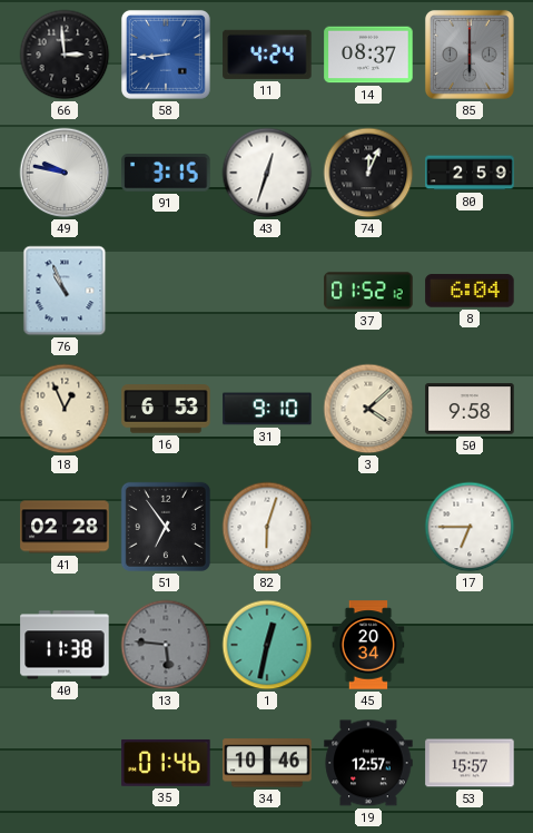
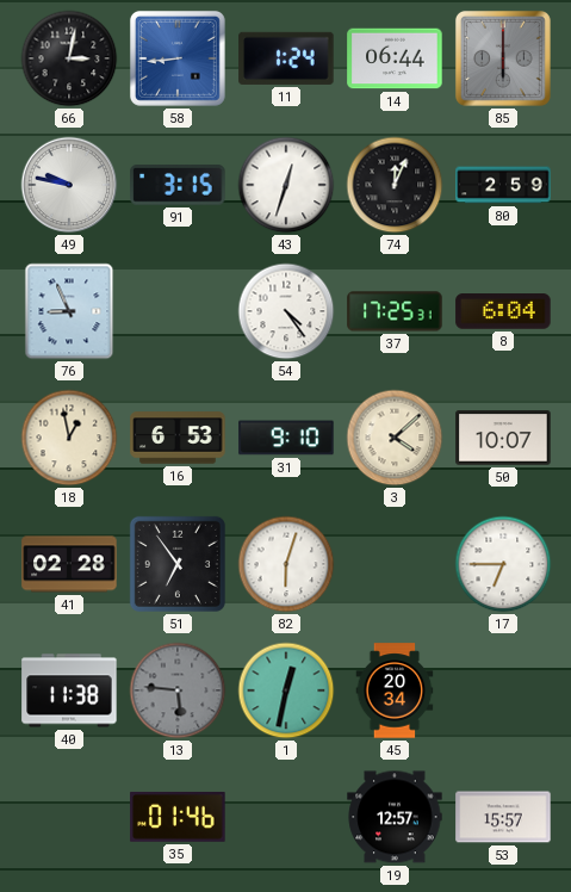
66: 2:59 -> 3:02 (69, 58)
11: 4:24 -> 1:24 (286, 58)
14: 08:37 -> 06:44 (395, 58)
76: 10:56 -> 8:56 (69, 311)
54: none -> 4:24 (286, 311)
37: 01:52 -> 17:25 (395, 311)
18: 12:56 -> 12:58 (69, 438)
50: 9:58 -> 10:07 (503, 438)
34: 10:46 -> none (267, 763)
